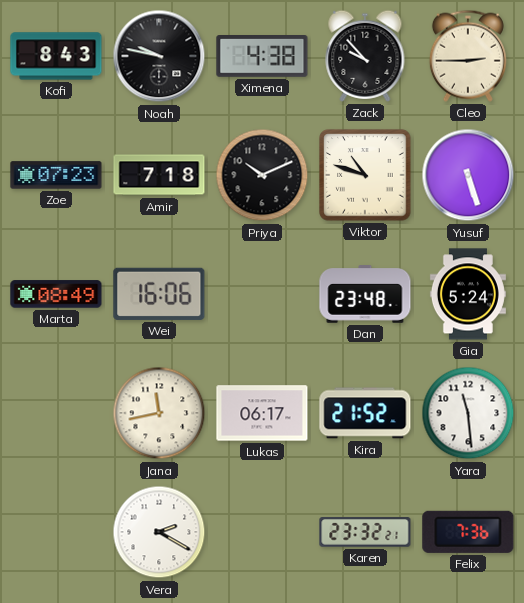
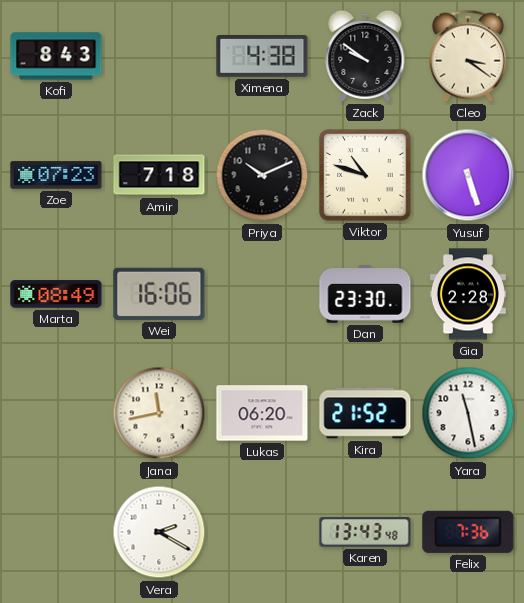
Noah: 9:47 -> none (159, 56)
Zack: 9:53 -> 9:51 (365, 56)
Cleo: 2:45 -> 3:21 (468, 56)
Dan: 23:48 -> 23:30 (365, 294)
Gia: 5:24 -> 2:28 (468, 294)
Lukas: 06:17 -> 06:20 (262, 413)
Yara: 11:29 -> 11:28 (468, 413)
Karen: 23:32 -> 13:43 (365, 532)
